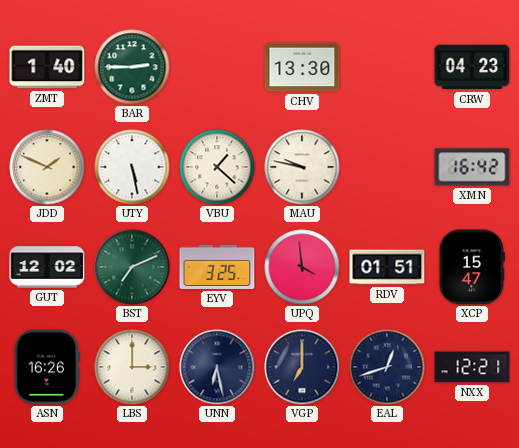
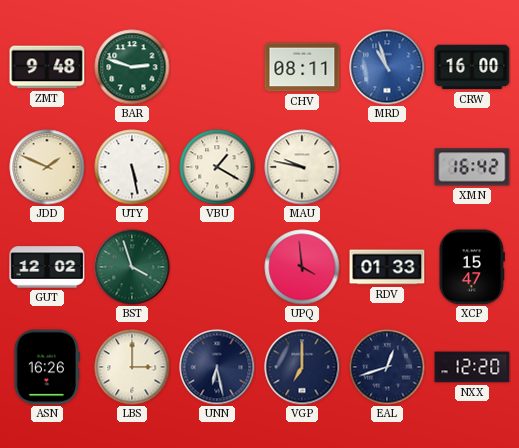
ZMT: 1:40 -> 9:48 (47, 67)
BAR: 2:45 -> 2:48 (132, 67)
CHV: 13:30 -> 08:11 (302, 67)
MRD: none -> 10:57 (387, 67)
CRW: 04:23 -> 16:00 (472, 67)
VBU: 1:22 -> 1:20 (217, 167)
BST: 7:11 -> 3:57 (132, 267)
EYV: 3:25 -> none (217, 267)
RDV: 01:51 -> 01:33 (387, 267)
NXX: 12:21 -> 12:20 (472, 367)
